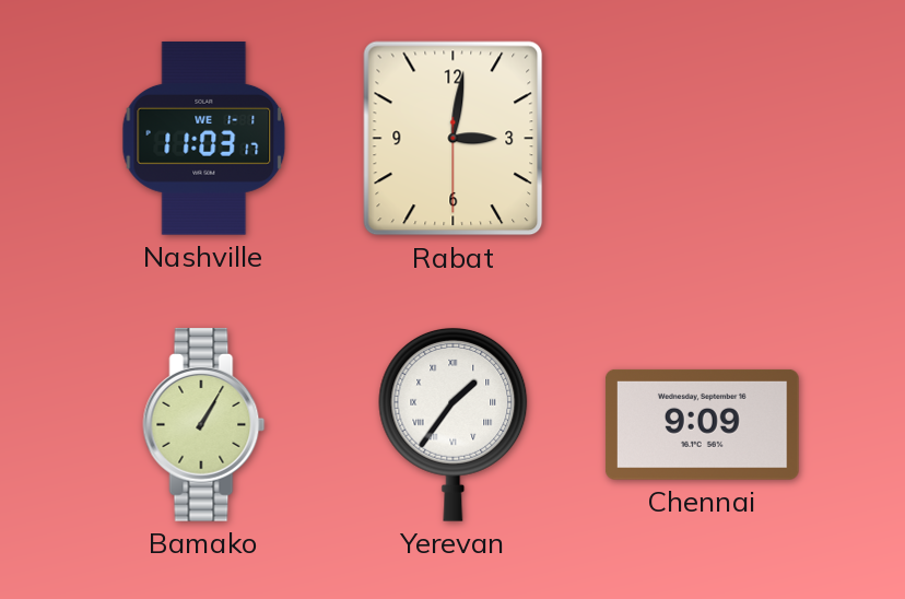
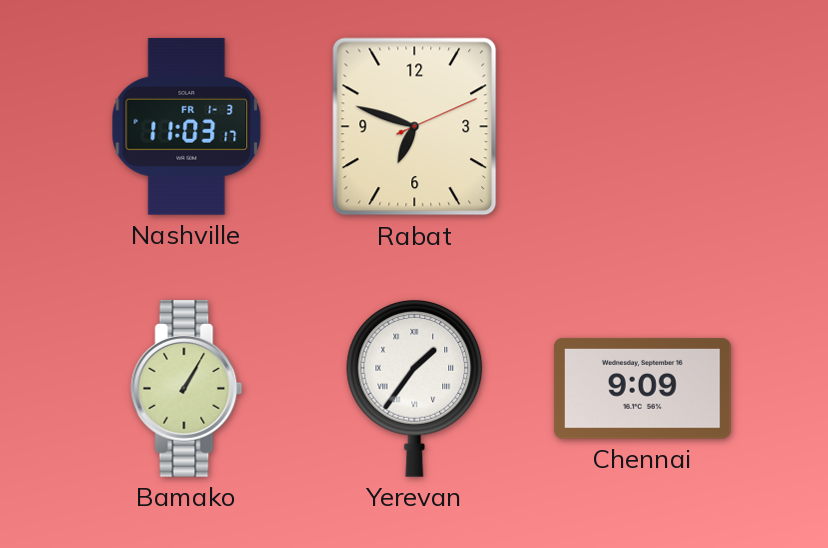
Nashville date: WE 1-1 -> FR 1-3 (187, 126)
Rabat: 3:01 -> 6:48 (415, 127)
